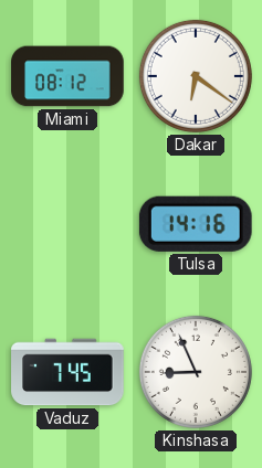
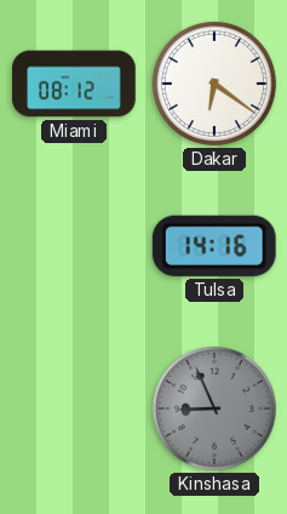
Vaduz: 7:45 -> none (67, 372)
Kinshasa dial: white -> grey (214, 409)
